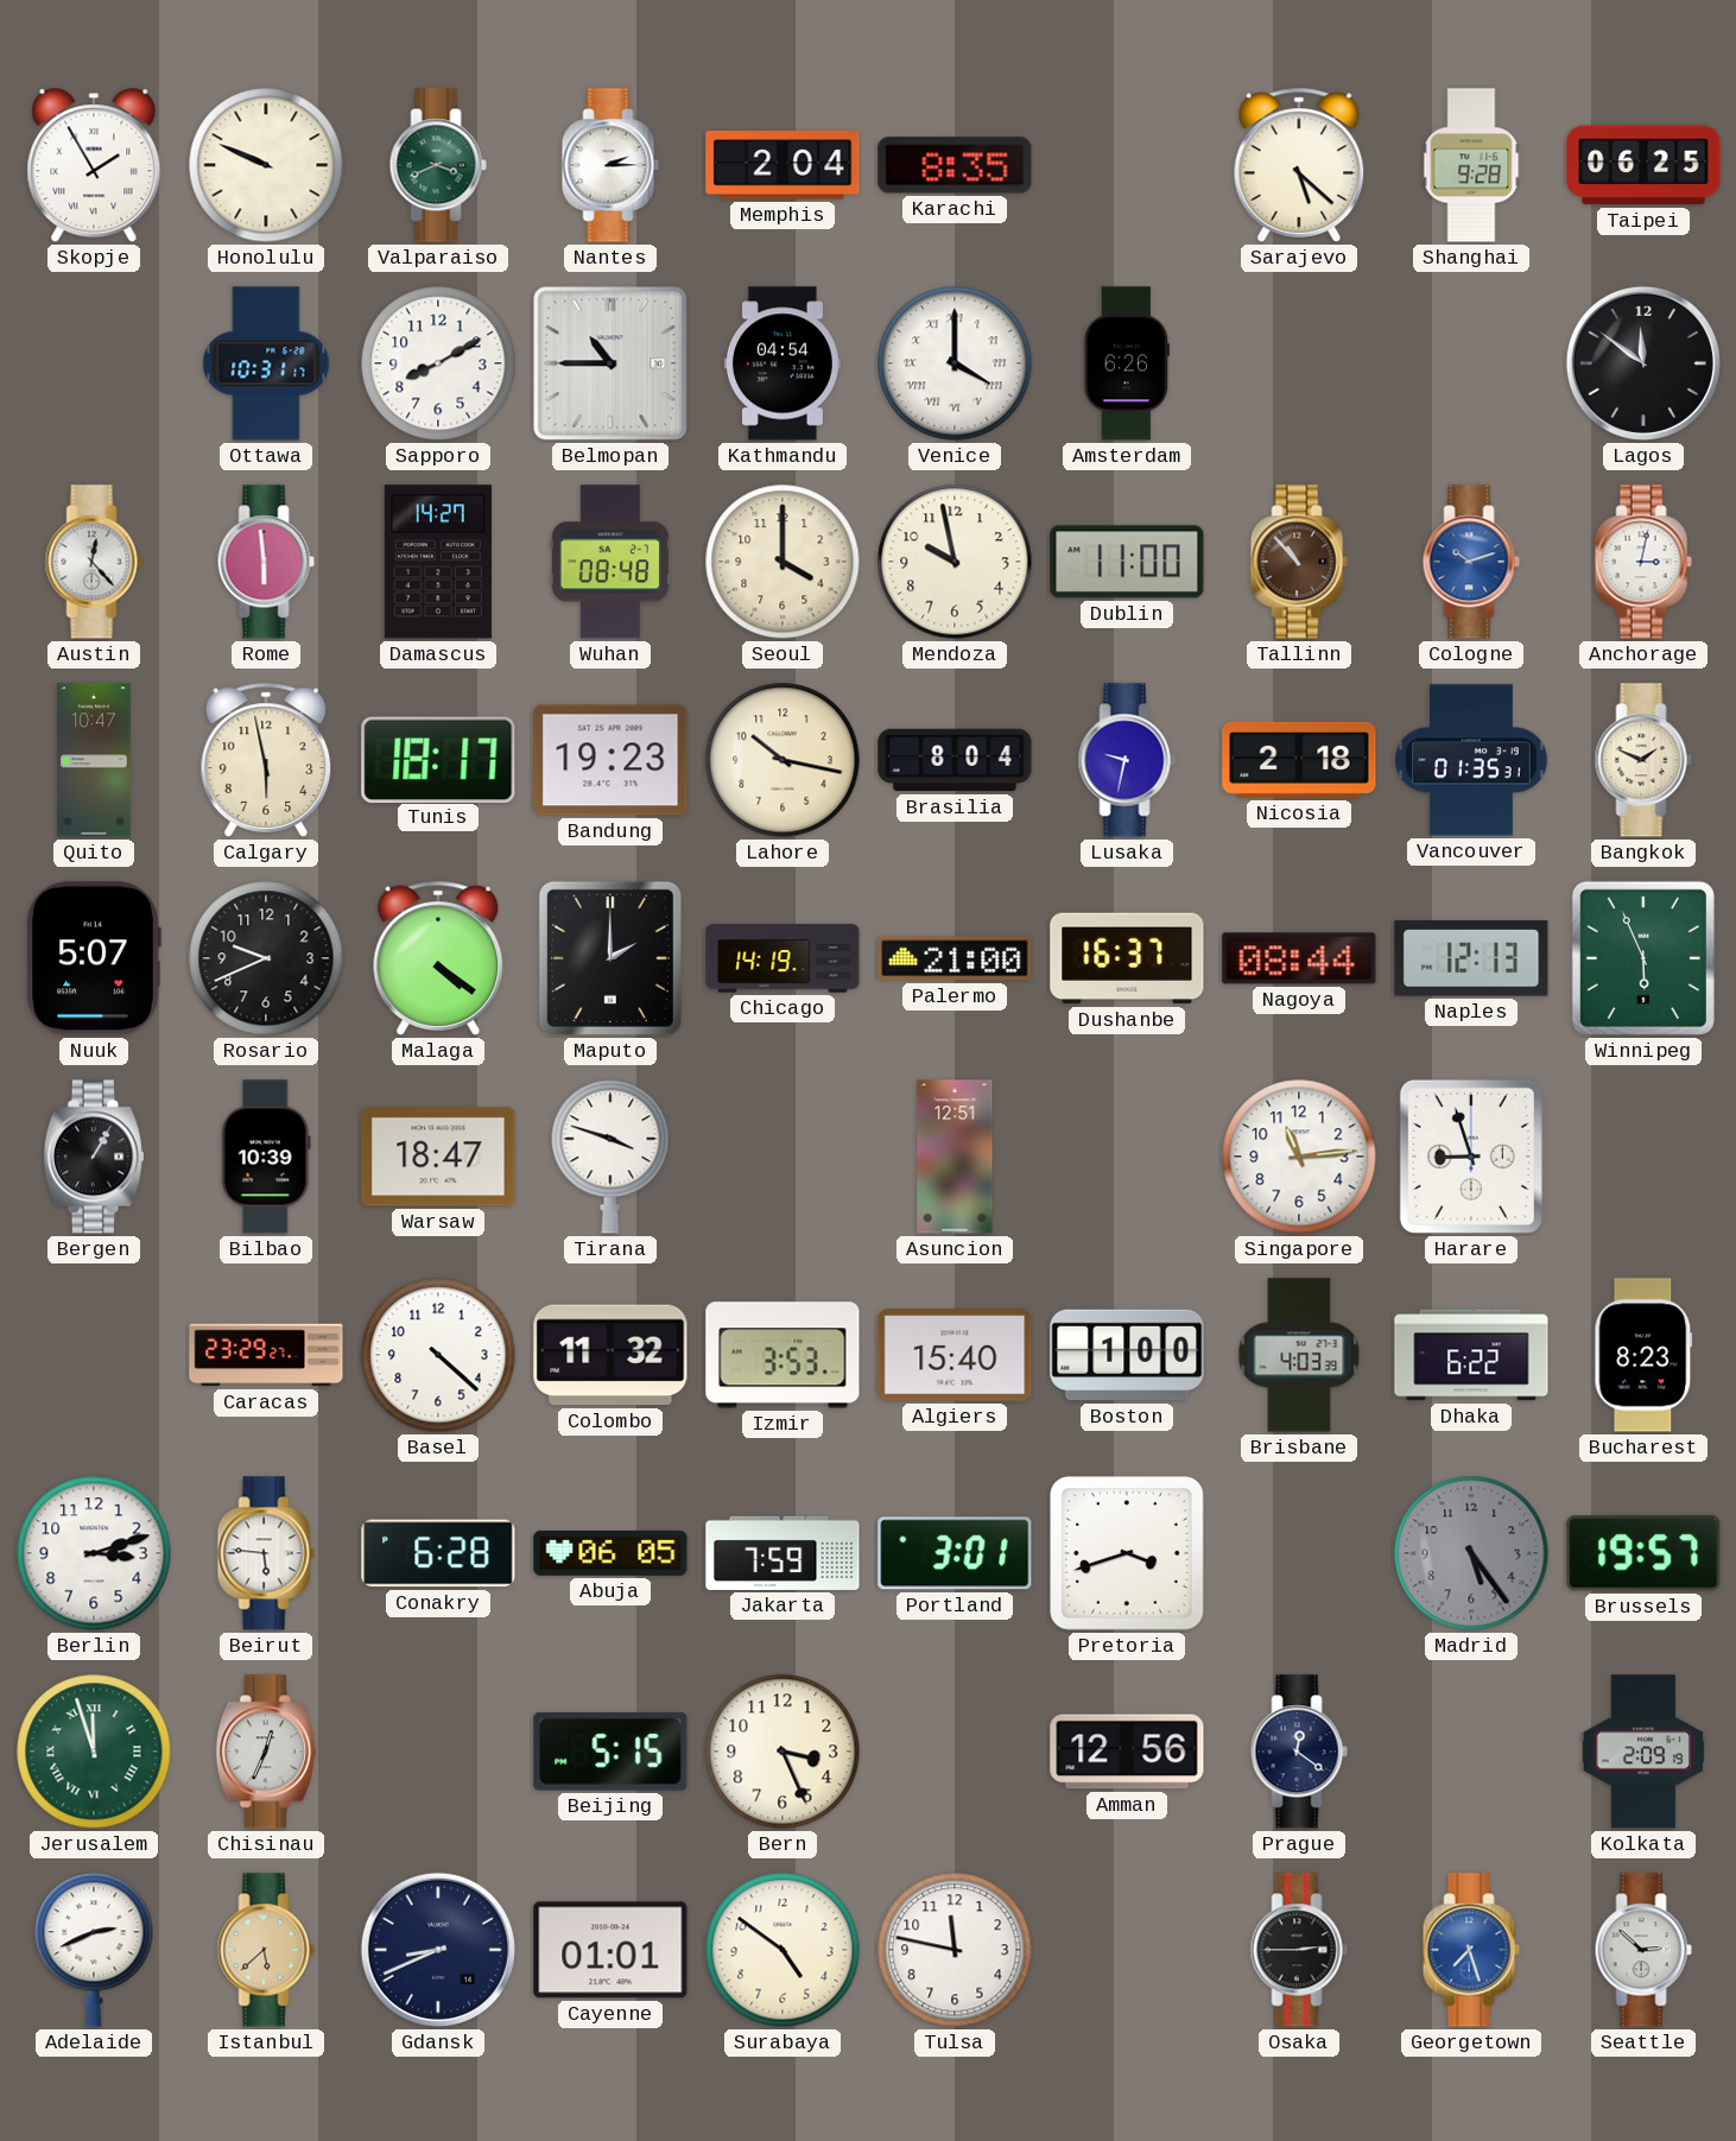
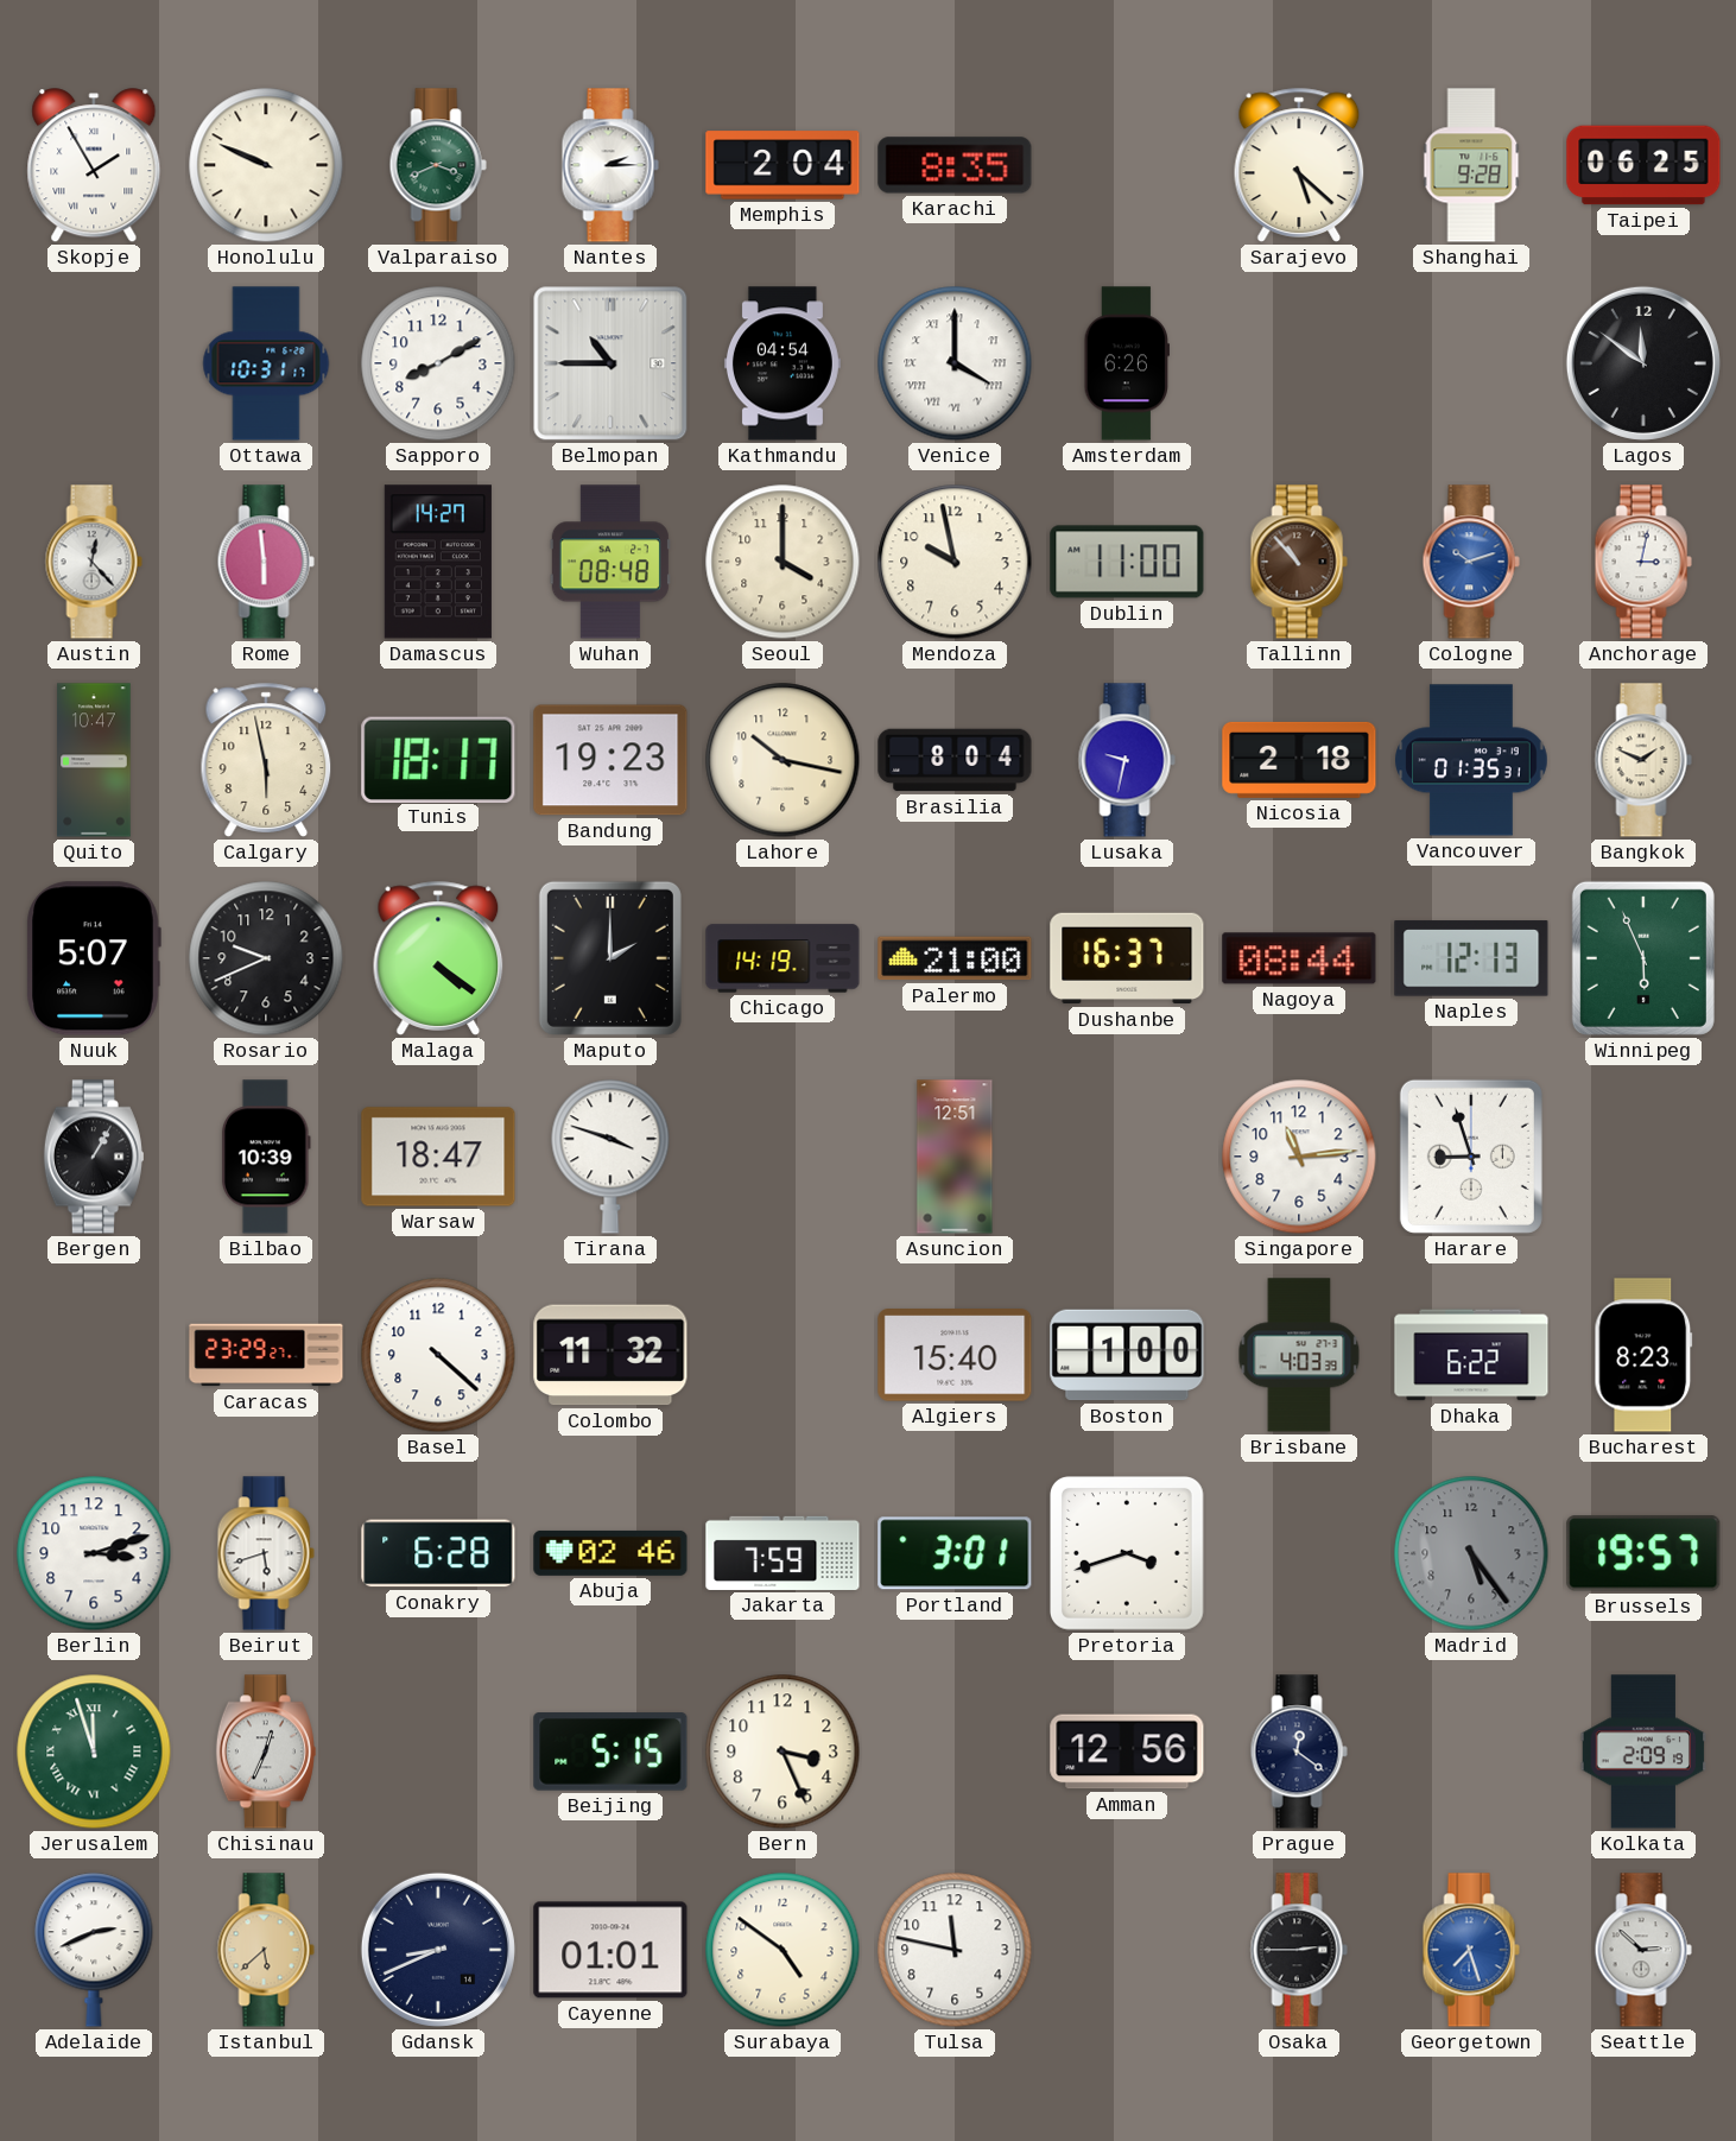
Izmir: 3:53 -> none (783, 1355)
Beirut: 5:46 -> 5:42 (266, 1553)
Abuja: 06:05 -> 02:46 (610, 1553)
